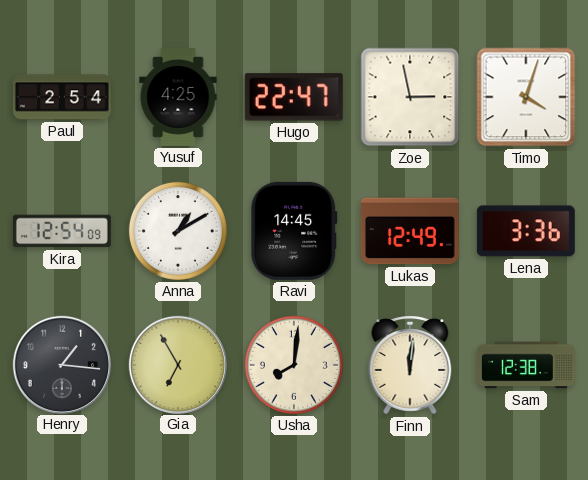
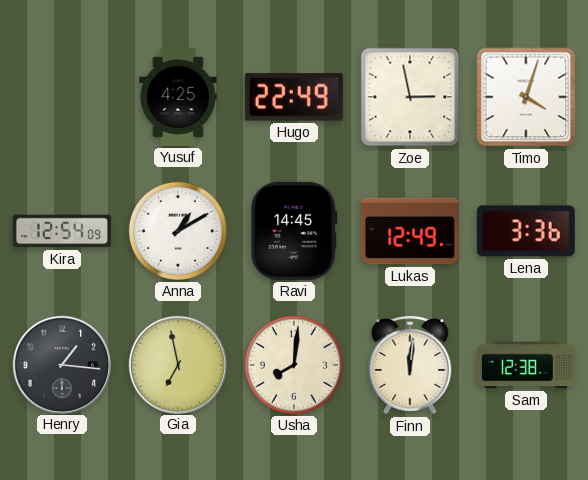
Paul: 2:54 -> none (62, 97)
Hugo: 22:47 -> 22:49 (294, 97)
Gia: 6:55 -> 6:58 (177, 364)
